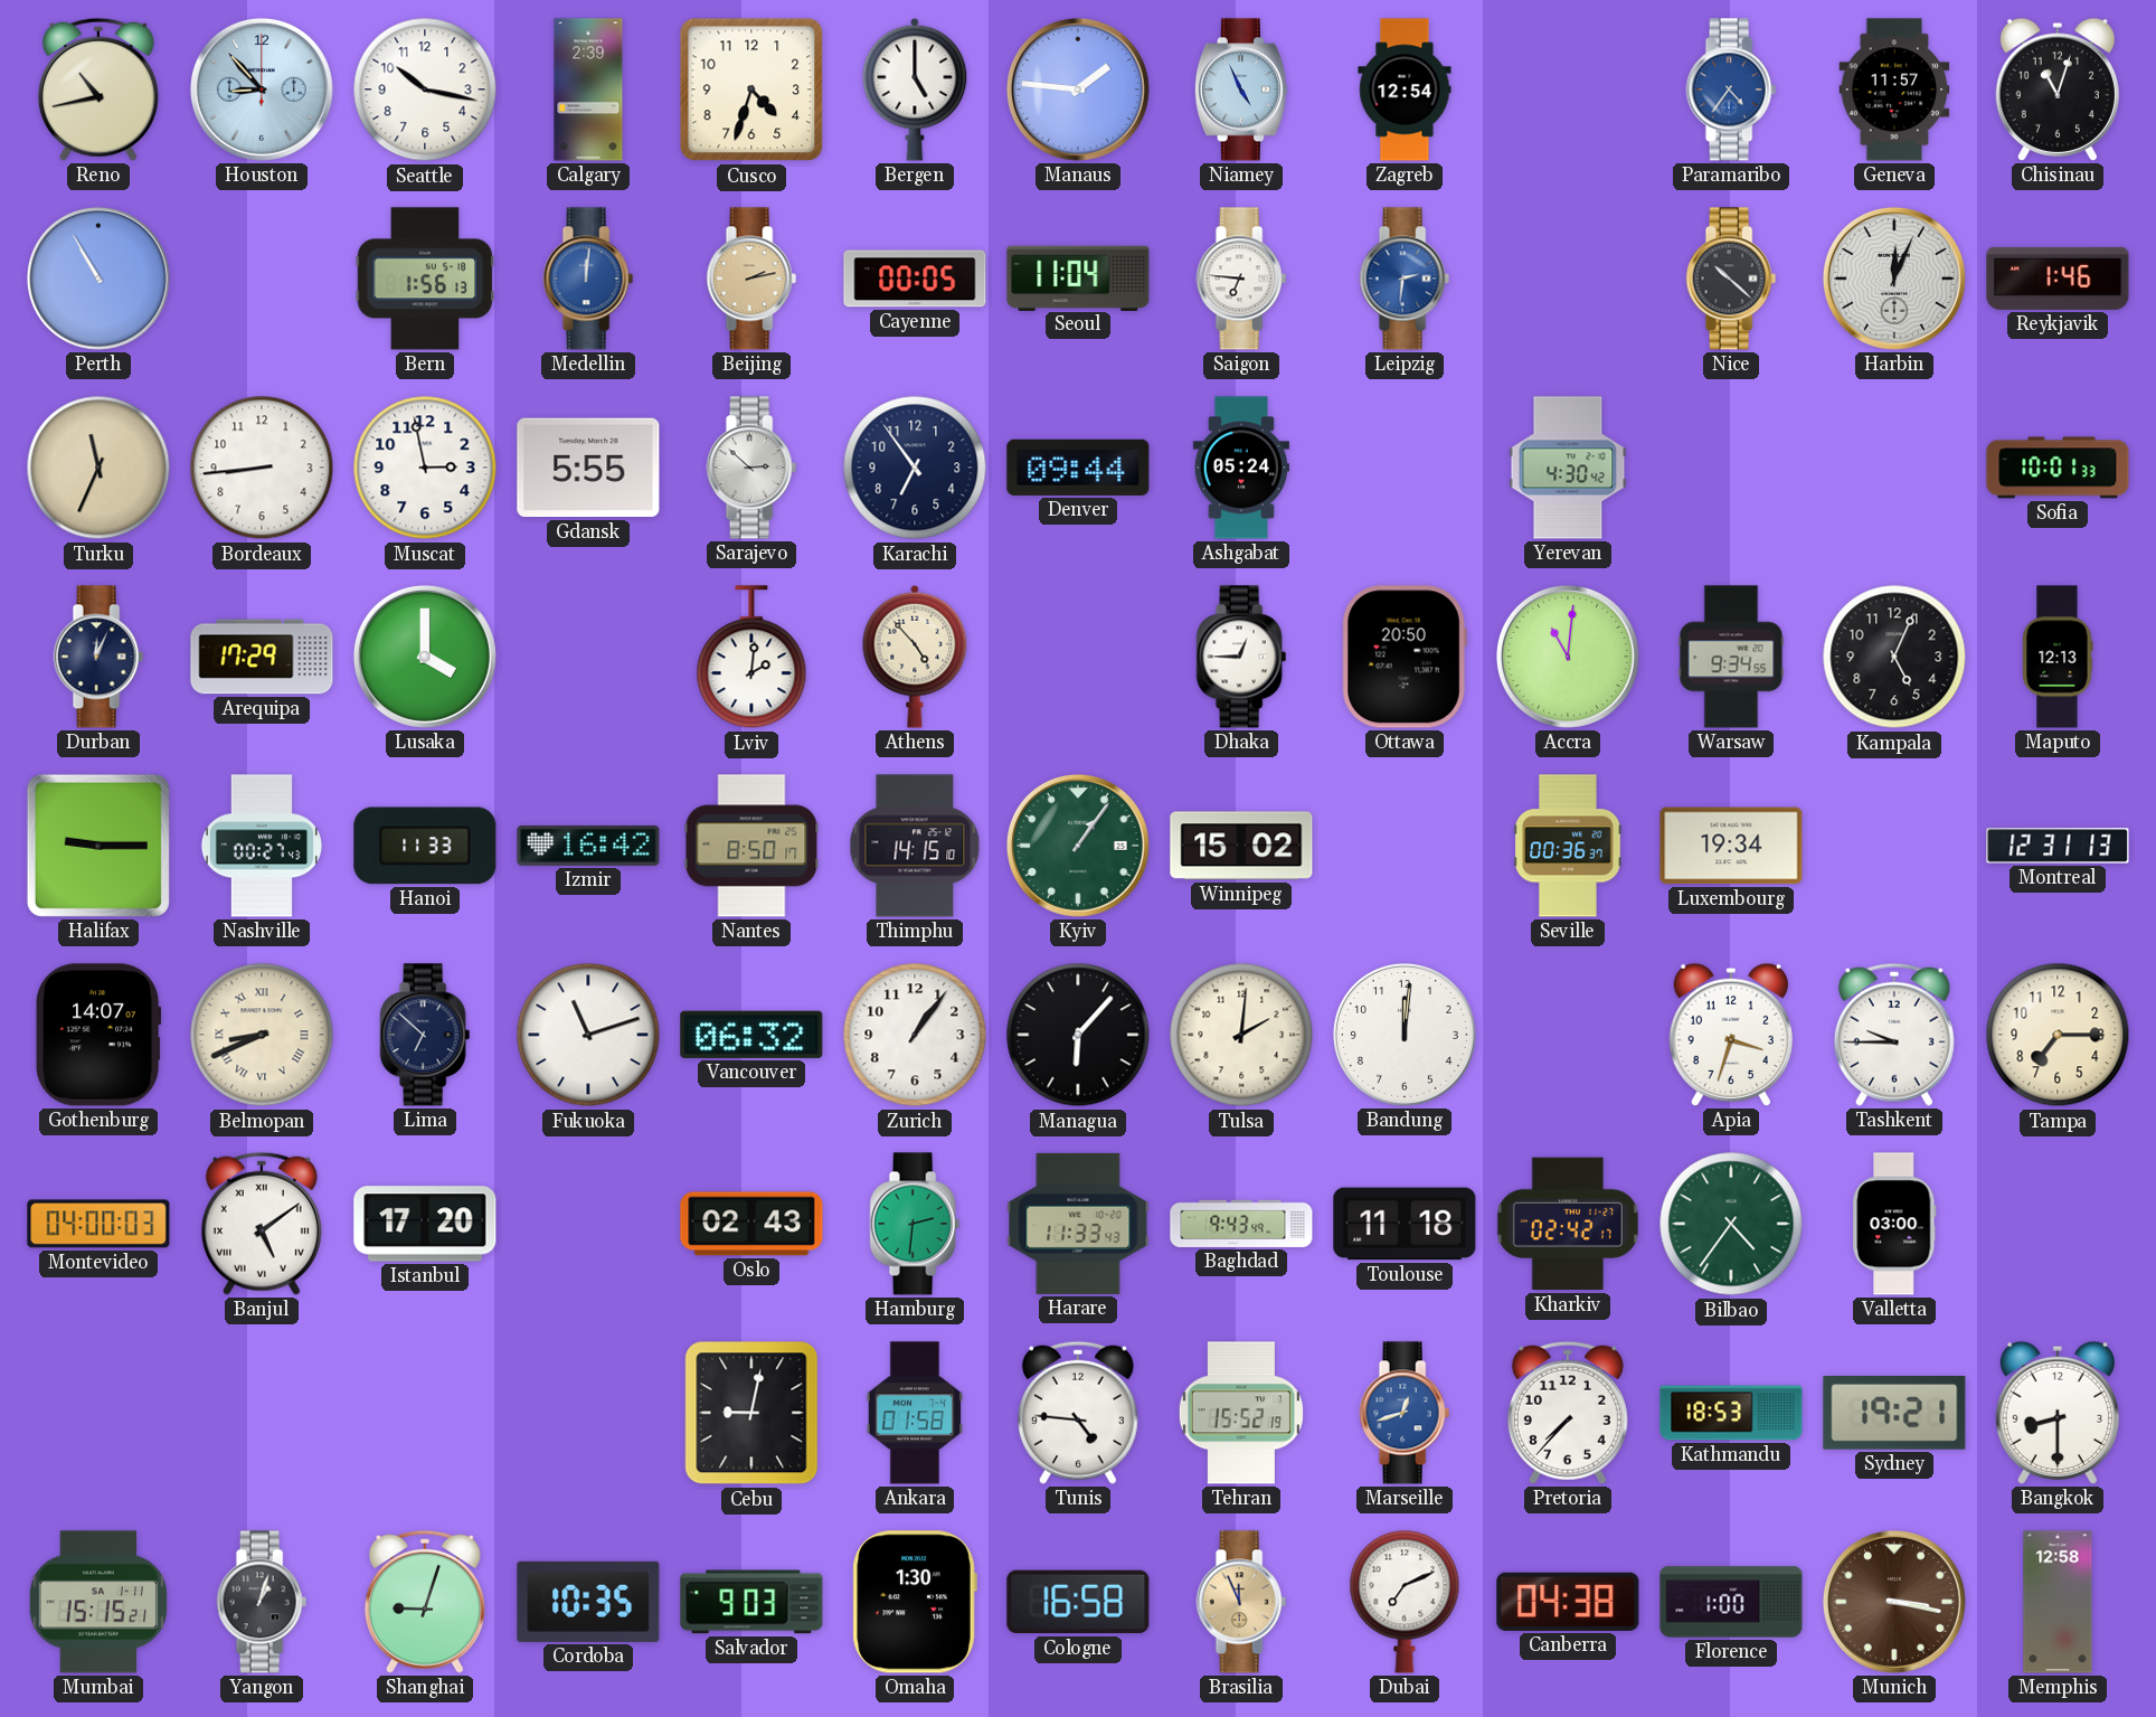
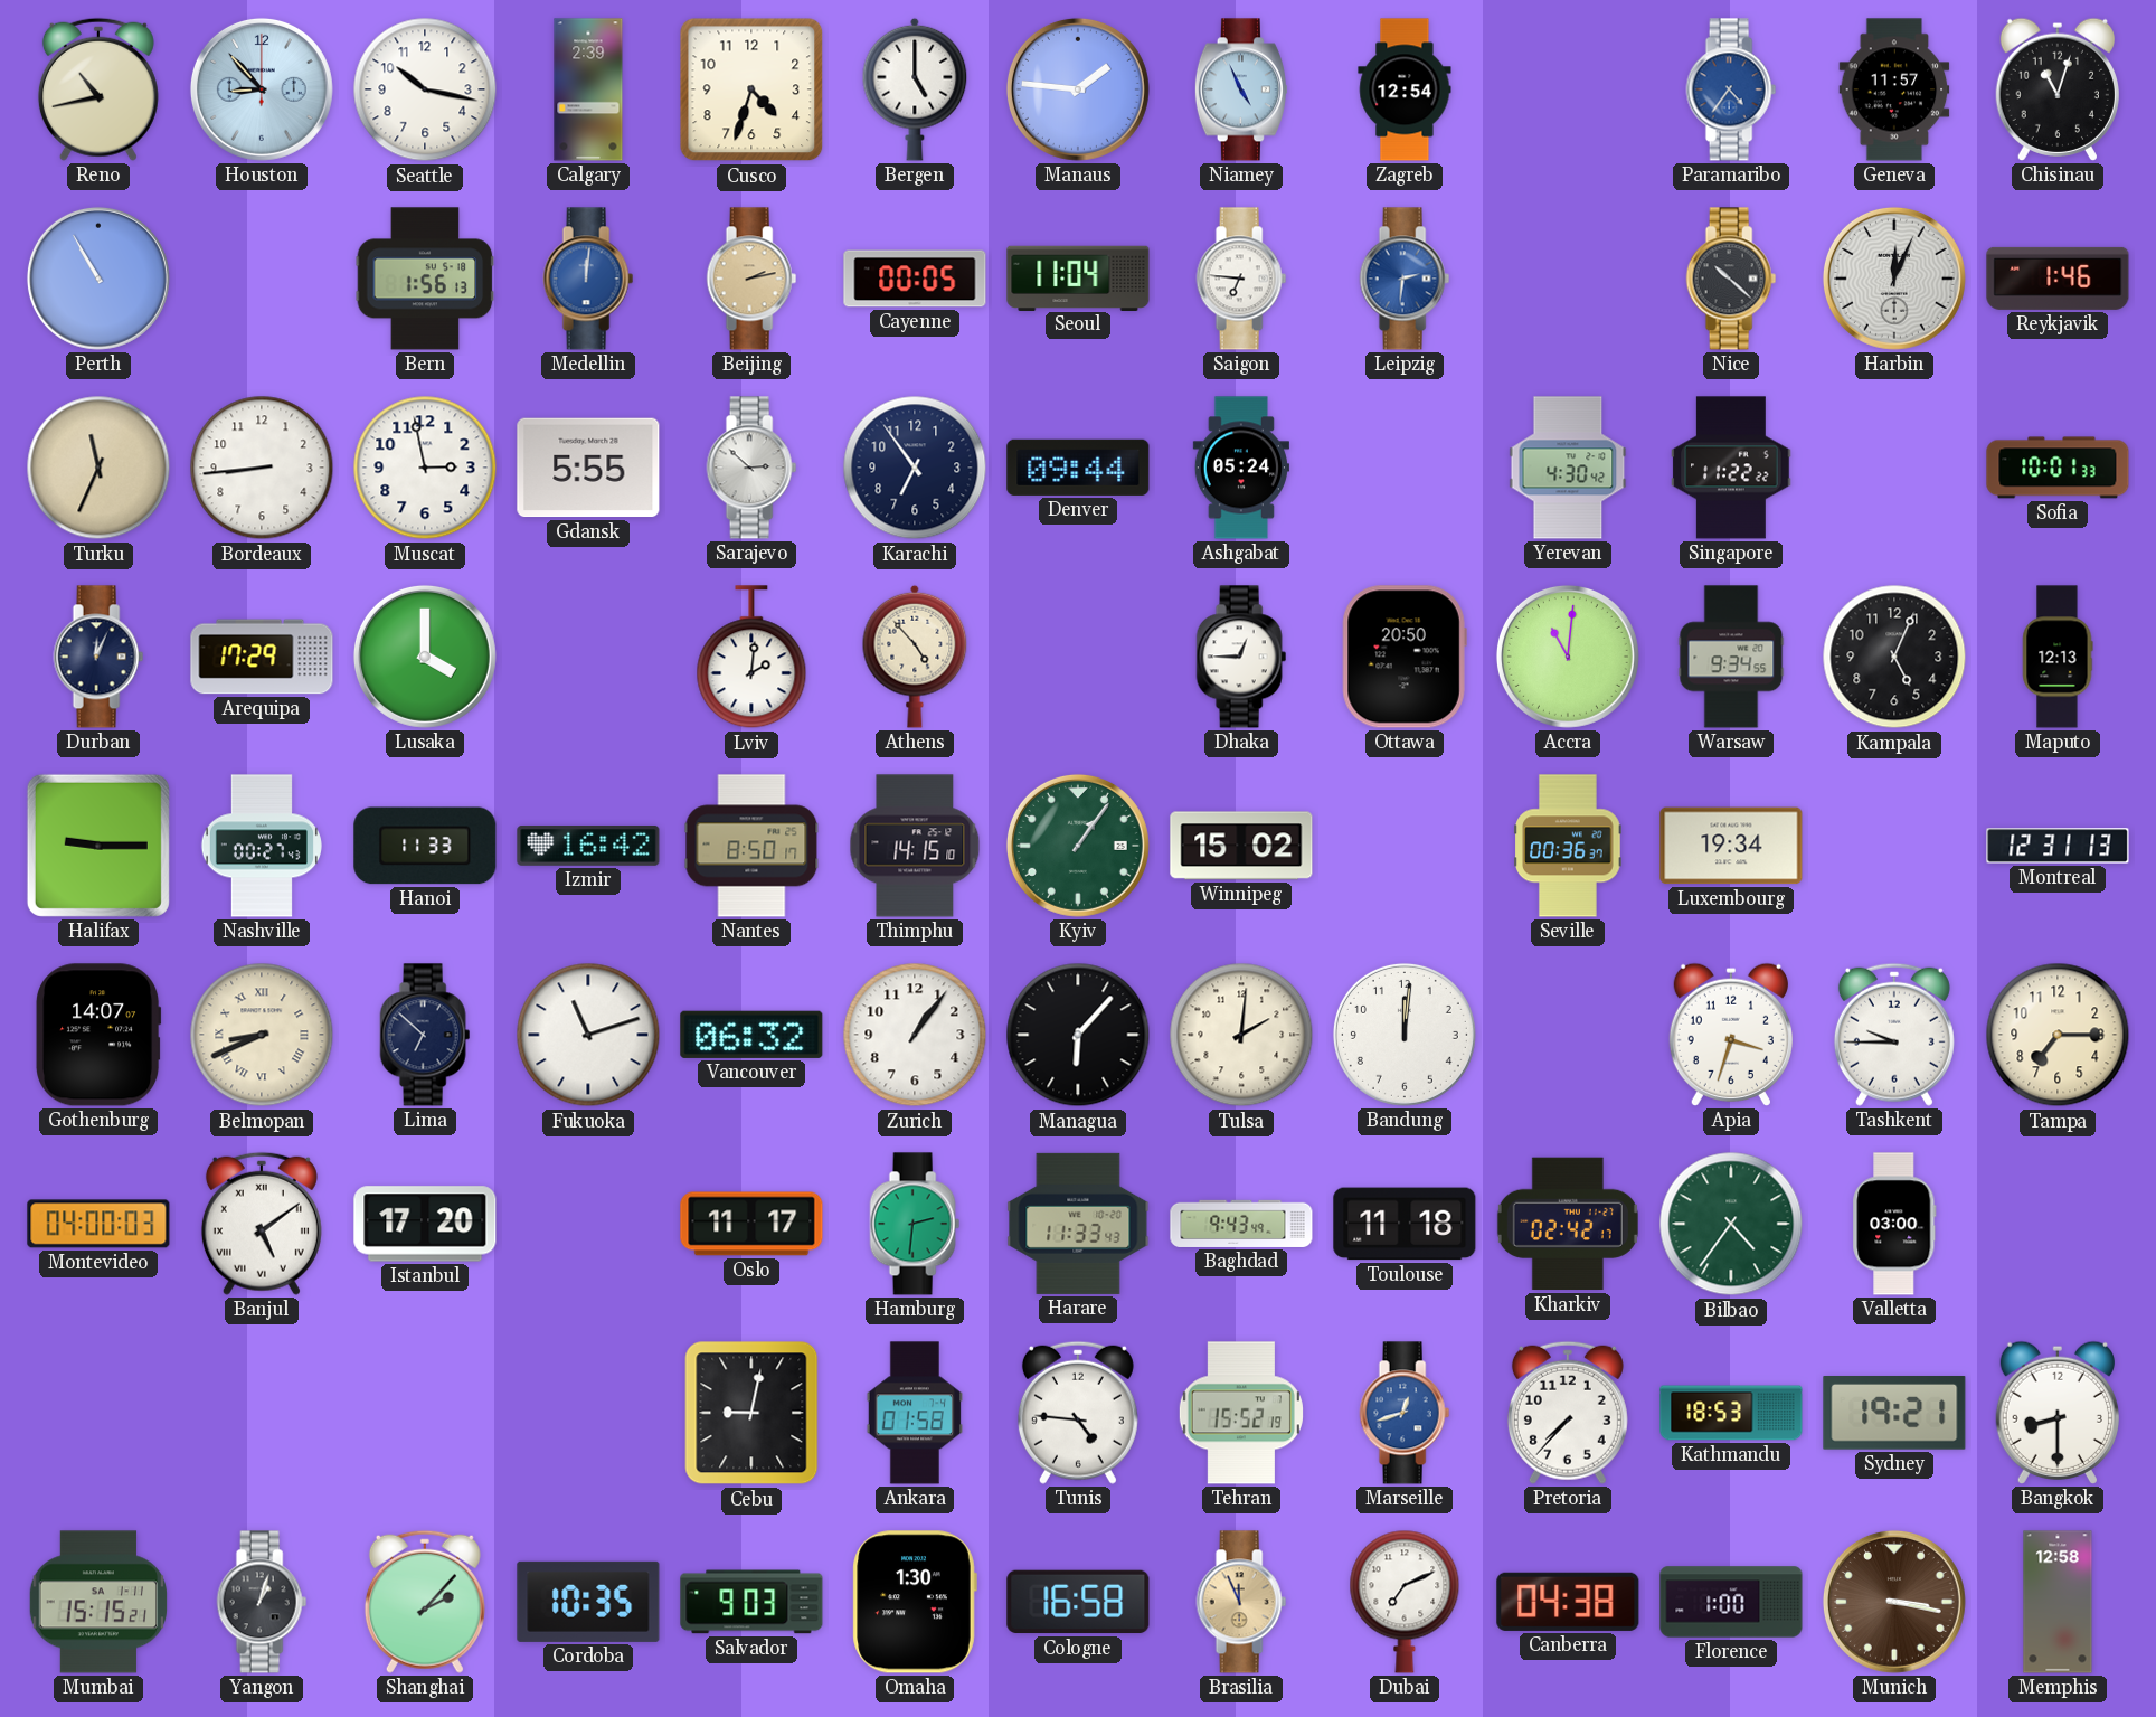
Singapore: none -> 11:22 (1731, 468)
Oslo: 02:43 -> 11:17 (751, 1224)
Shanghai: 9:03 -> 2:07 (425, 1602)
